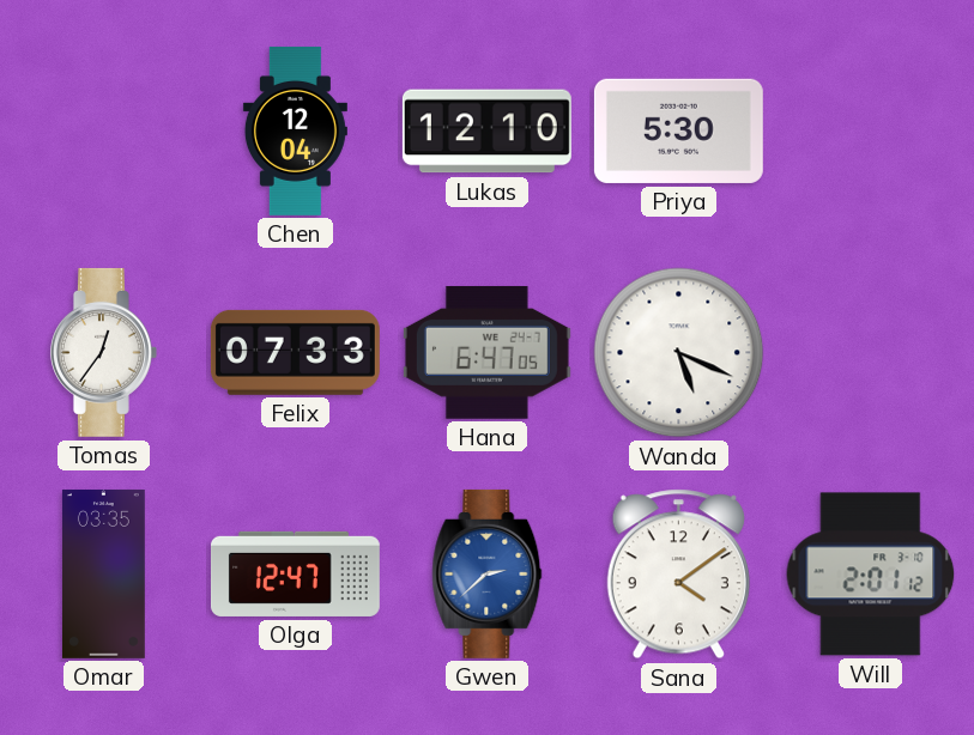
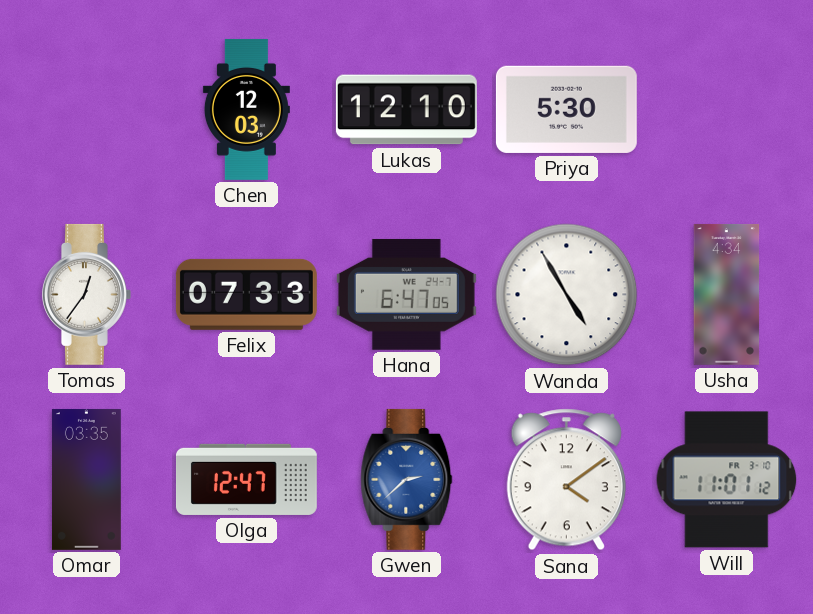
Chen: 12:04 -> 12:03 (246, 109)
Wanda: 5:19 -> 4:55 (567, 295)
Usha: none -> 4:34 (727, 294)
Will: 2:01 -> 11:01 (727, 480)
